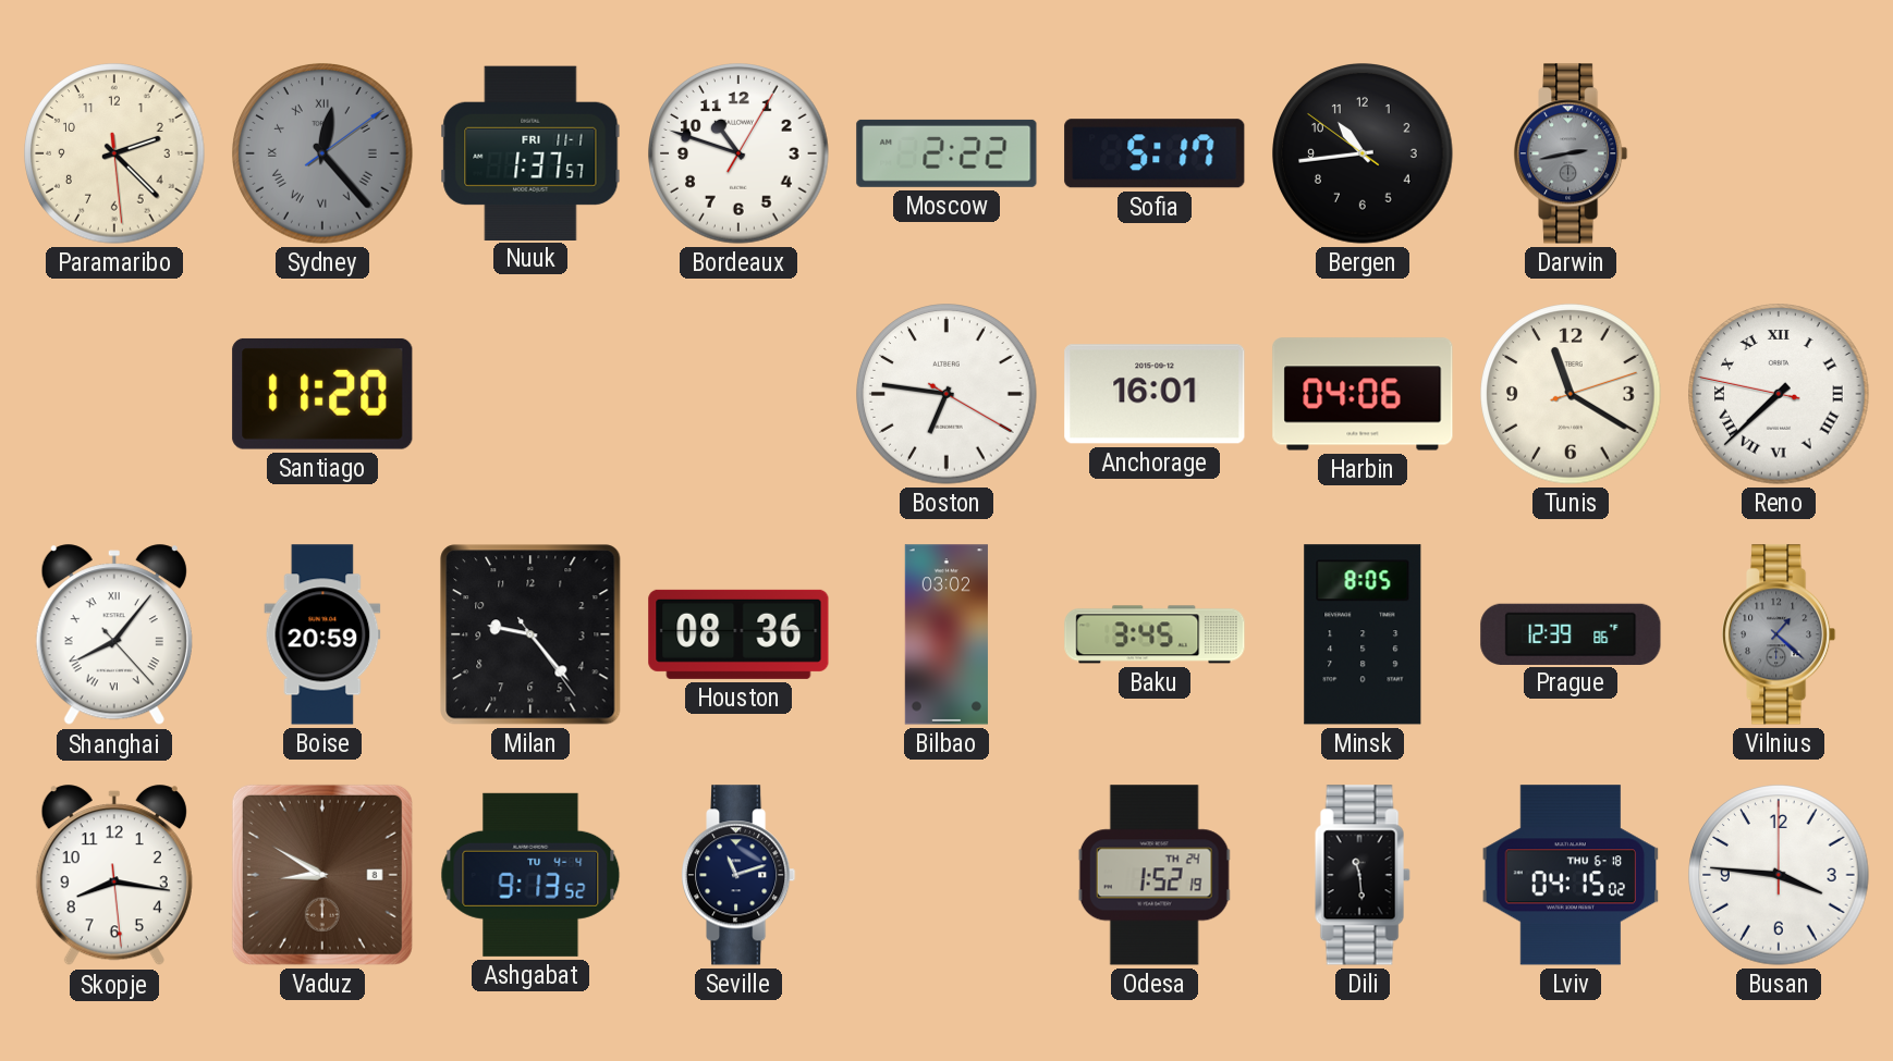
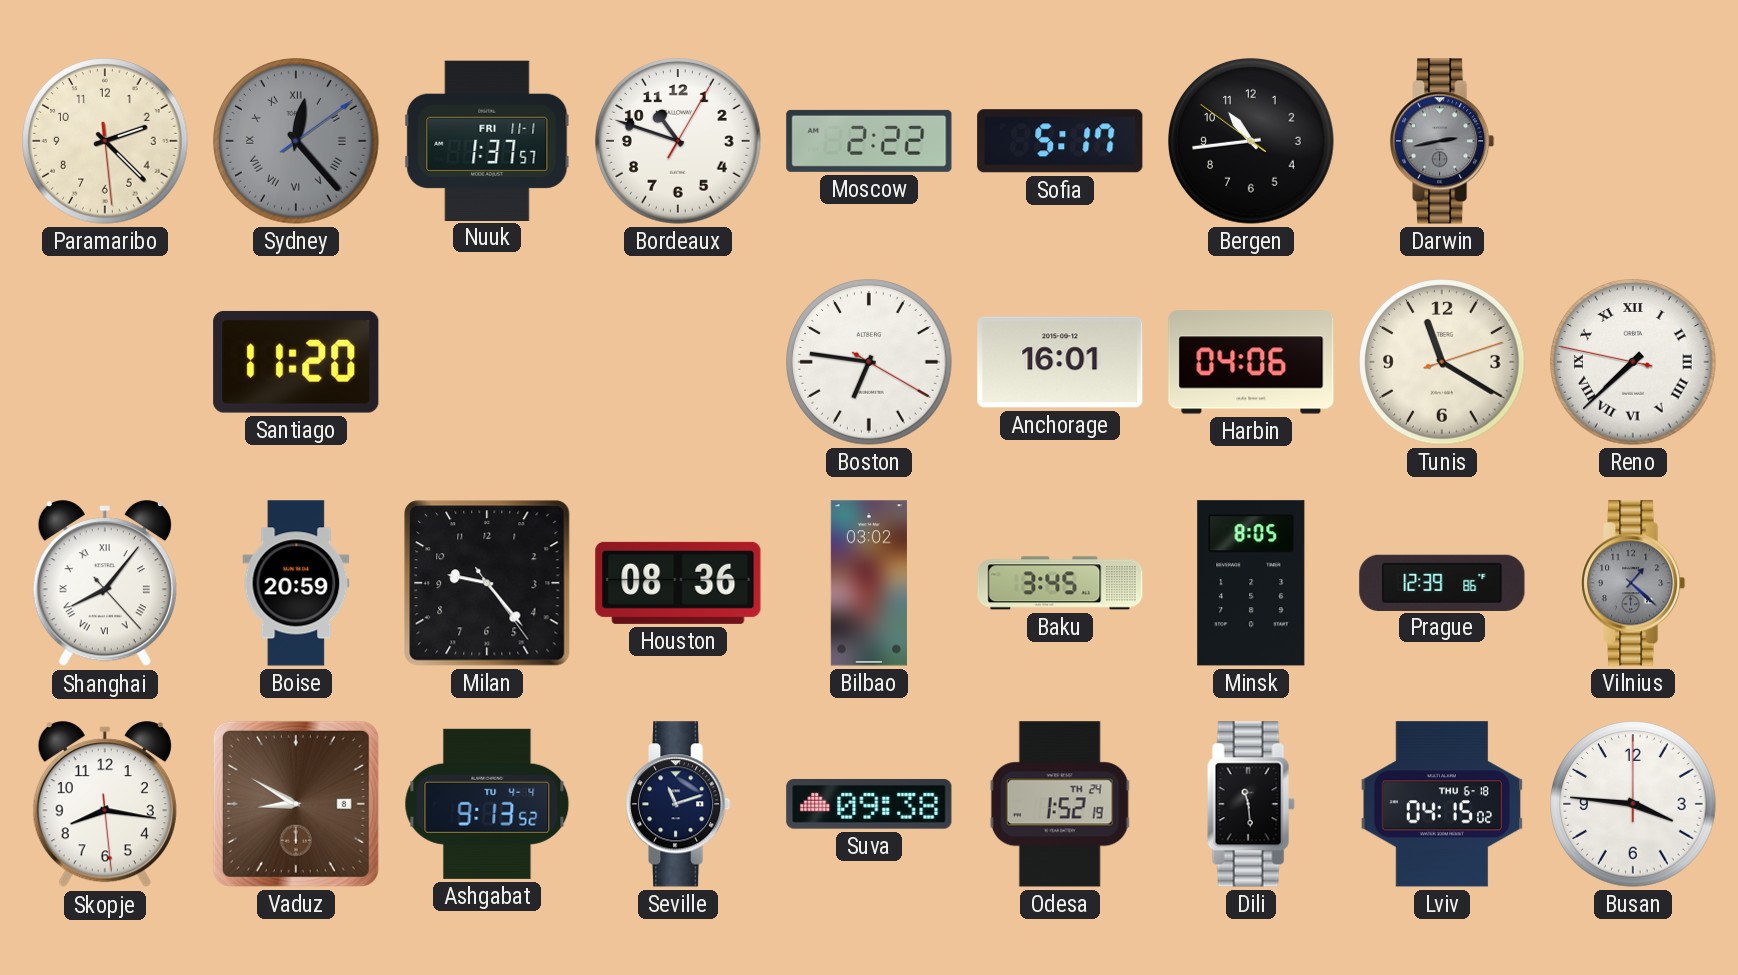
Suva: none -> 09:38 (869, 804)
